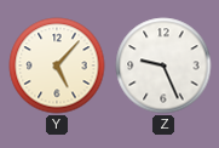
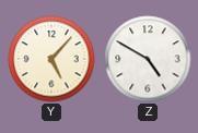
Z: 9:26 -> 4:50 (148, 59)
